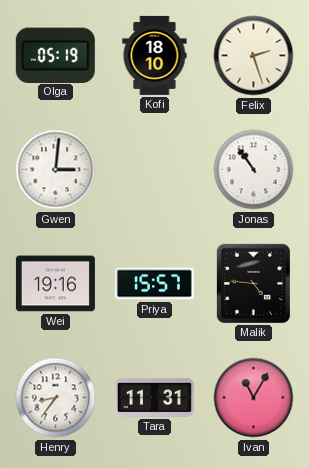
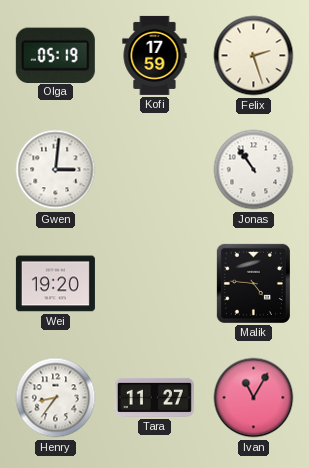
Kofi: 18:10 -> 17:59 (155, 55)
Wei: 19:16 -> 19:20 (55, 284)
Priya: 15:57 -> none (154, 284)
Tara: 11:31 -> 11:27 (154, 397)
